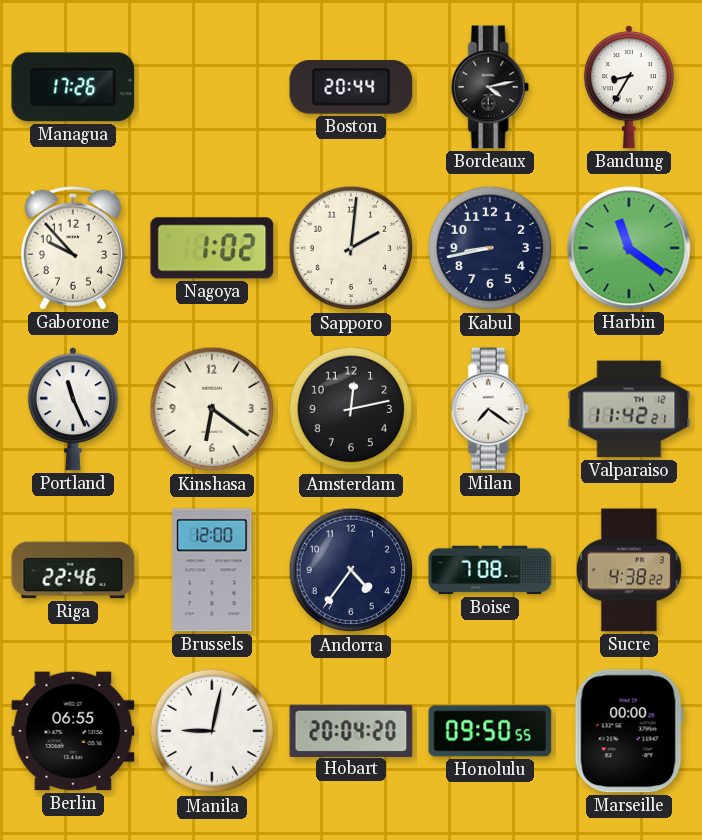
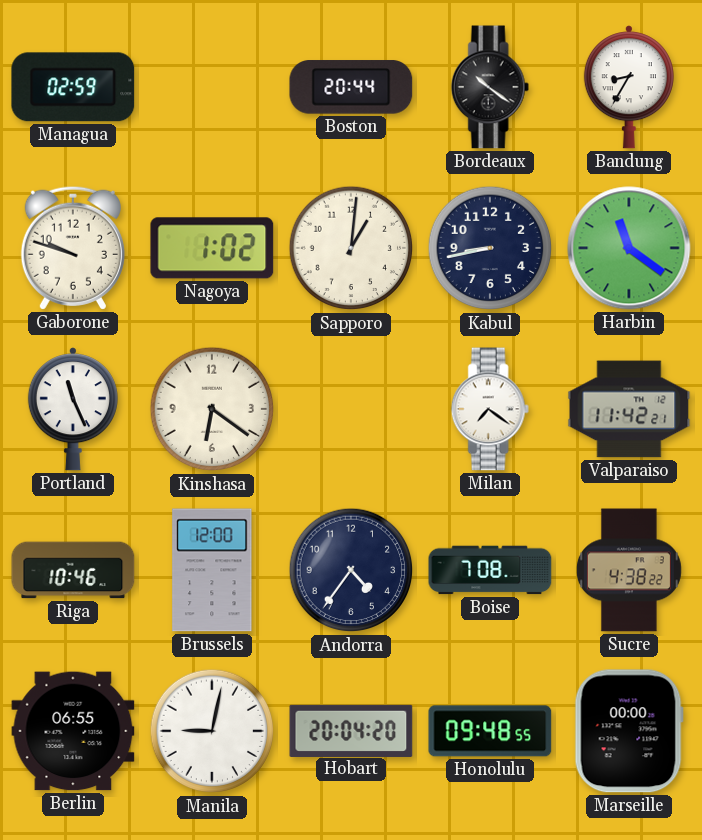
Managua: 17:26 -> 02:59 (73, 87)
Bordeaux: 4:13 -> 10:21 (490, 87)
Gaborone: 9:53 -> 9:48 (73, 248)
Sapporo: 2:01 -> 1:01 (351, 248)
Amsterdam: 12:13 -> none (351, 409)
Riga: 22:46 -> 10:46 (73, 570)
Honolulu: 09:50 -> 09:48 (490, 731)
